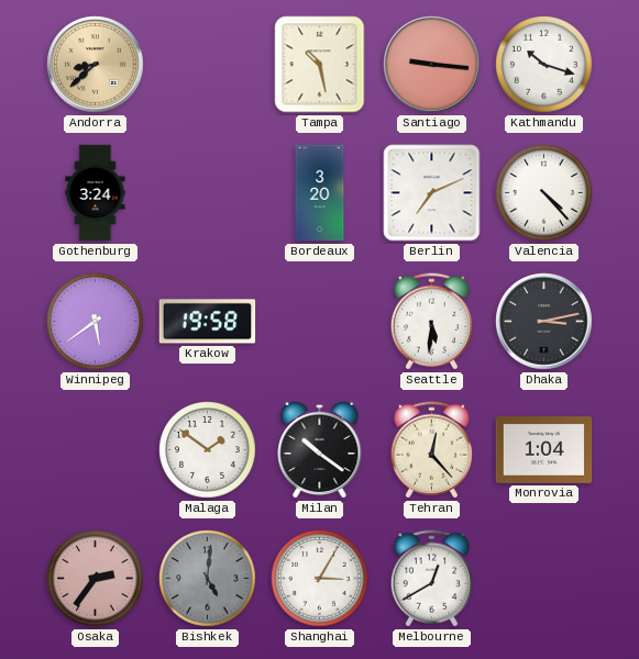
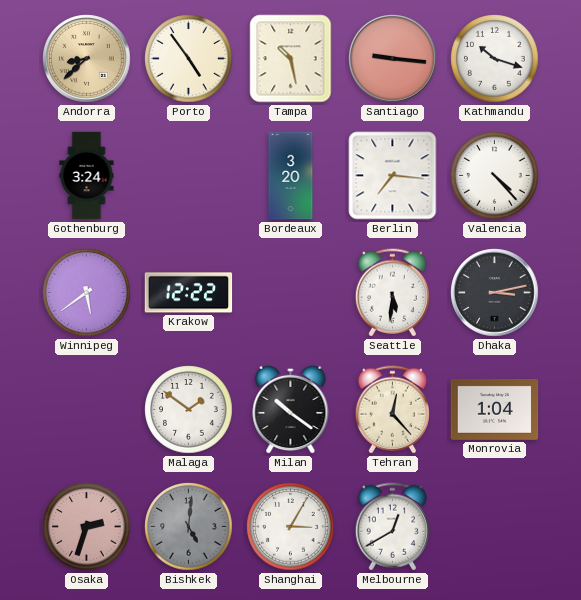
Porto: none -> 4:54 (189, 59)
Berlin: 7:11 -> 7:16 (393, 176)
Krakow: 19:58 -> 12:22 (189, 293)
Osaka: 2:36 -> 2:33 (87, 527)
